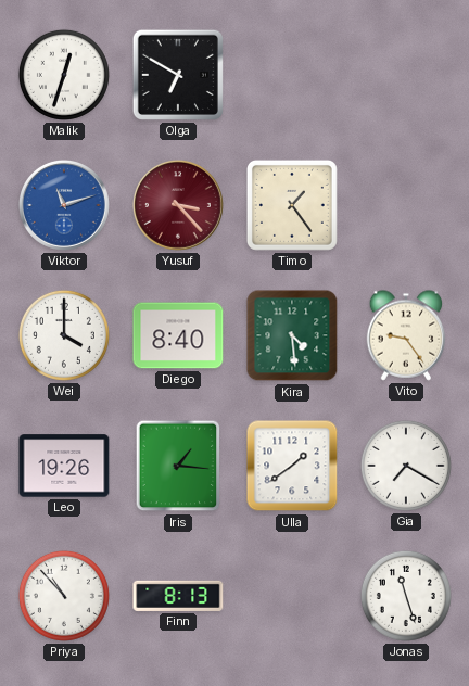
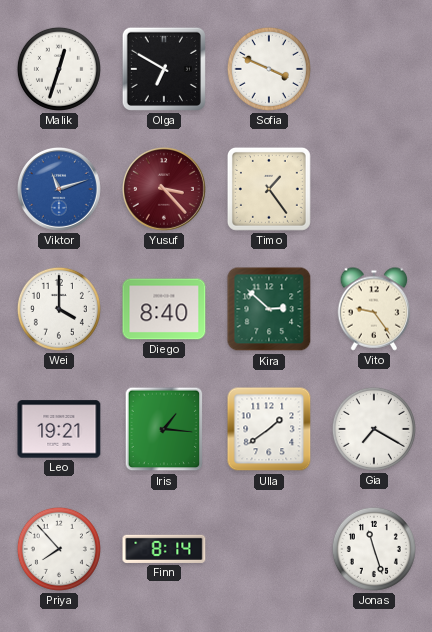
Sofia: none -> 3:49 (269, 69)
Kira: 4:29 -> 2:52 (269, 309)
Leo: 19:26 -> 19:21 (59, 429)
Priya: 10:53 -> 7:53 (59, 549)
Finn: 8:13 -> 8:14 (164, 549)
